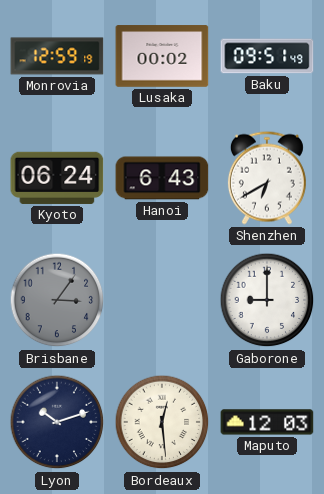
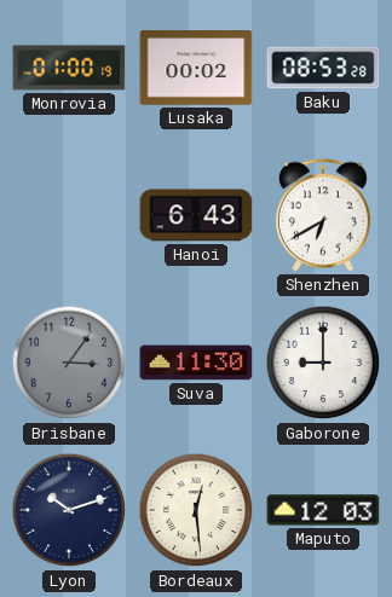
Monrovia: 12:59 -> 01:00 (69, 68)
Baku: 09:51 -> 08:53 (323, 68)
Kyoto: 06:24 -> none (57, 178)
Suva: none -> 11:30 (196, 363)
